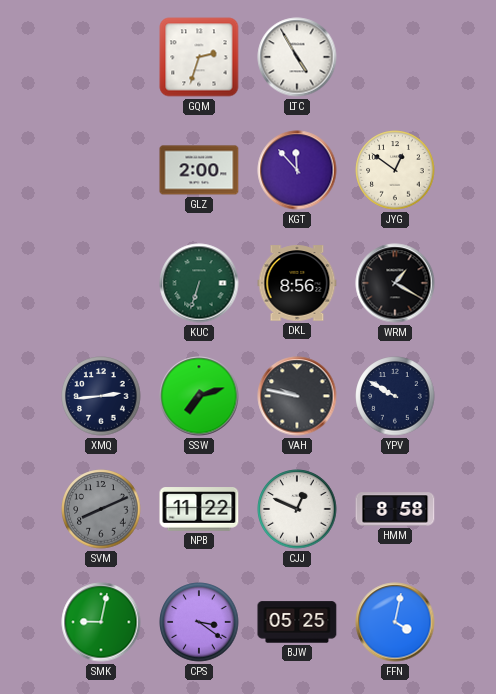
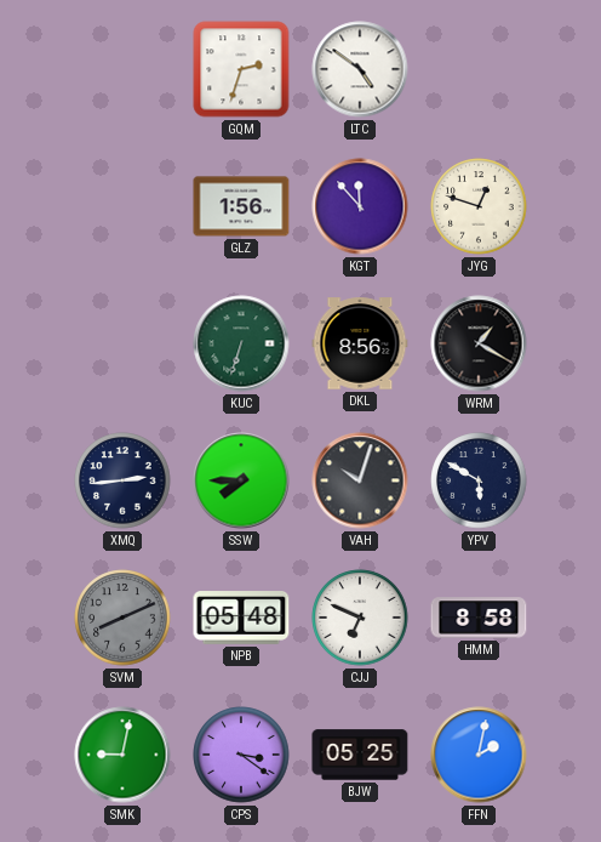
LTC: 4:55 -> 4:51 (360, 69)
GLZ: 2:00 -> 1:56 (241, 206)
JYG: 12:51 -> 12:48 (479, 206)
SSW: 7:12 -> 7:45 (241, 480)
VAH: 9:47 -> 10:03 (360, 480)
YPV: 9:50 -> 5:50 (479, 480)
NPB: 11:22 -> 05:48 (241, 618)
CJJ: 12:49 -> 6:49 (360, 618)
FFN: 4:02 -> 2:02 (479, 755)
